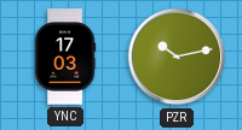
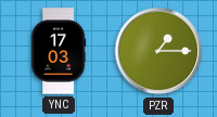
PZR: 10:13 -> 1:15 (158, 51)
